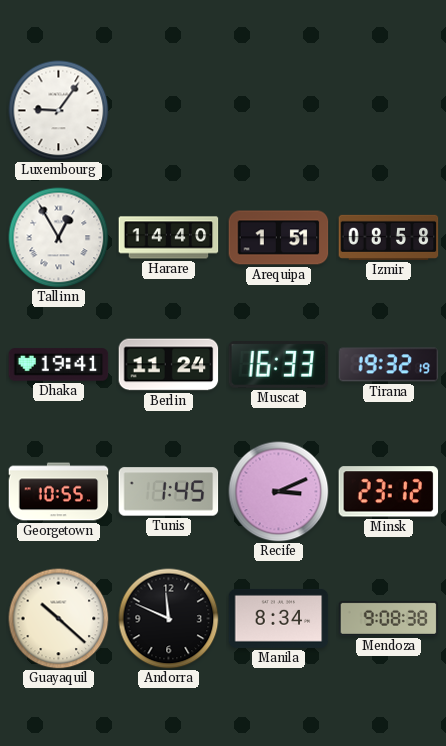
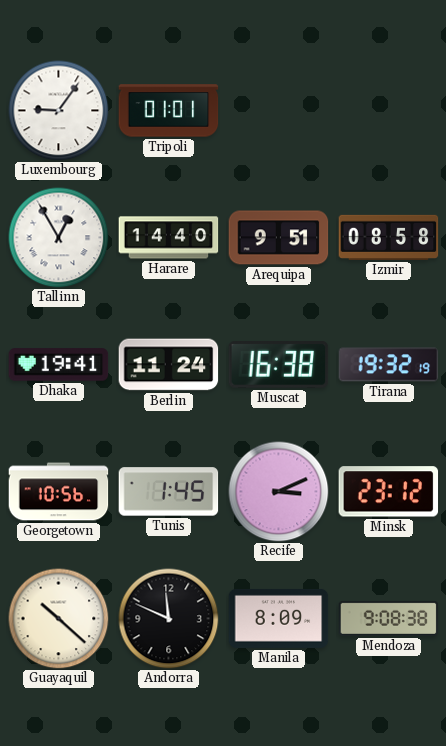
Tripoli: none -> 01:01 (169, 111)
Arequipa: 1:51 -> 9:51 (279, 238)
Muscat: 16:33 -> 16:38 (279, 365)
Georgetown: 10:55 -> 10:56 (59, 492)
Manila: 8:34 -> 8:09 (279, 618)
